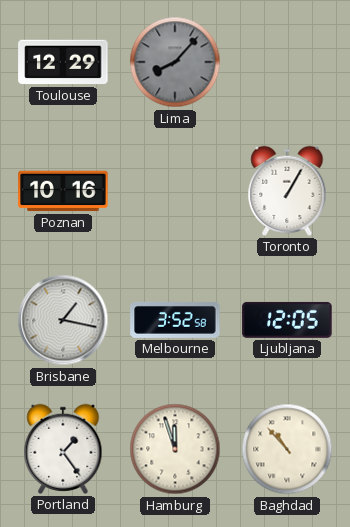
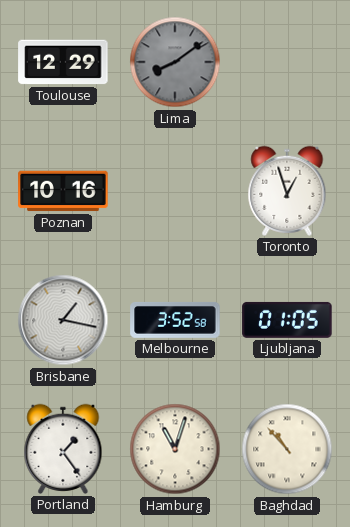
Lima: 8:07 -> 8:09 (175, 62)
Toronto: 1:05 -> 12:57 (287, 191)
Ljubljana: 12:05 -> 01:05 (287, 320)
Hamburg: 11:57 -> 11:03 (175, 449)
